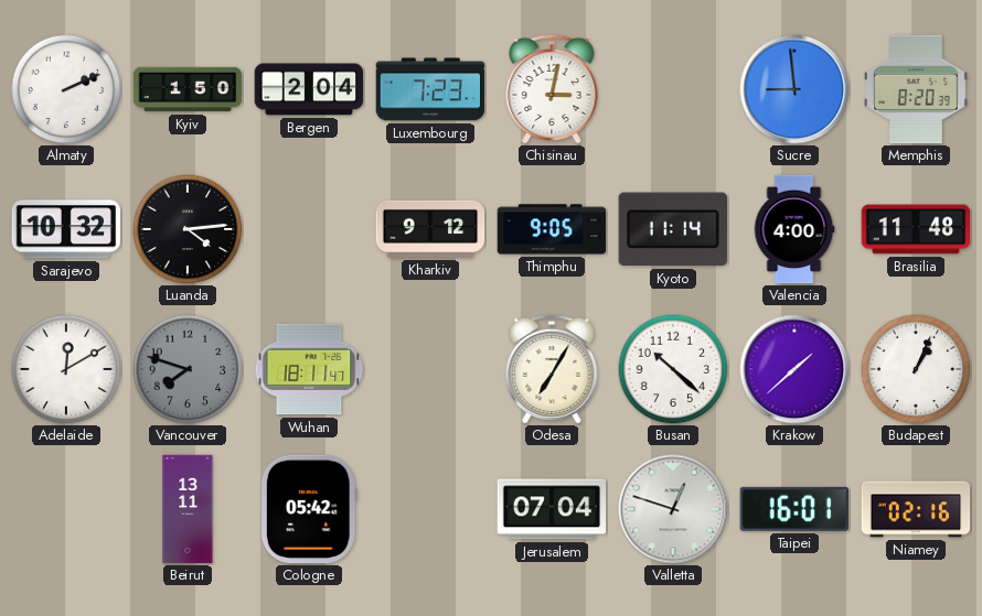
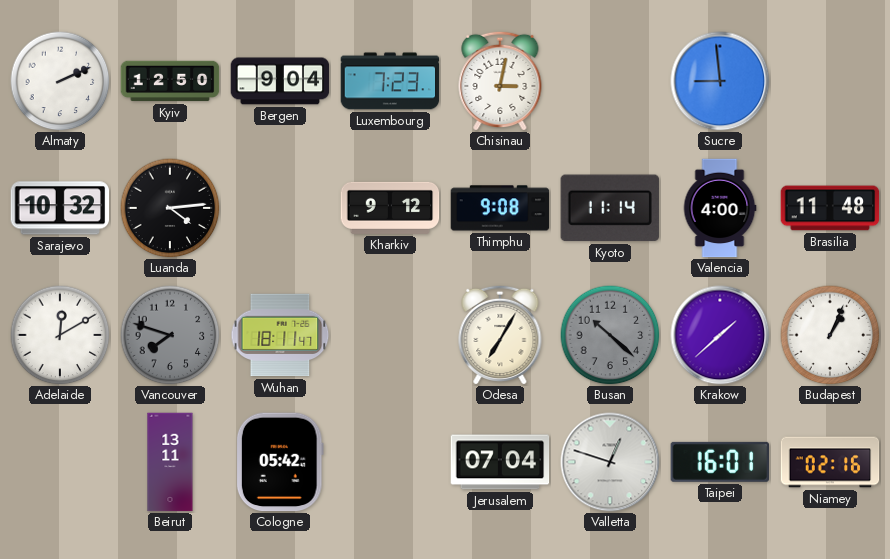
Kyiv: 1:50 -> 12:50 (170, 81)
Bergen: 2:04 -> 9:04 (280, 81)
Memphis: 8:20 -> none (916, 89)
Thimphu: 9:05 -> 9:08 (500, 208)
Busan dial: white -> grey (610, 335)
